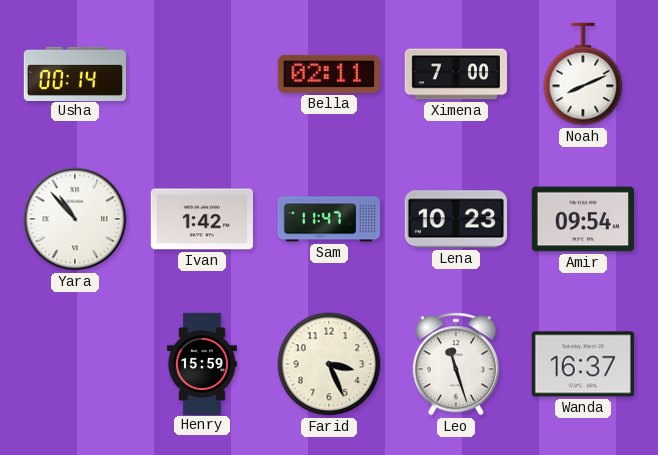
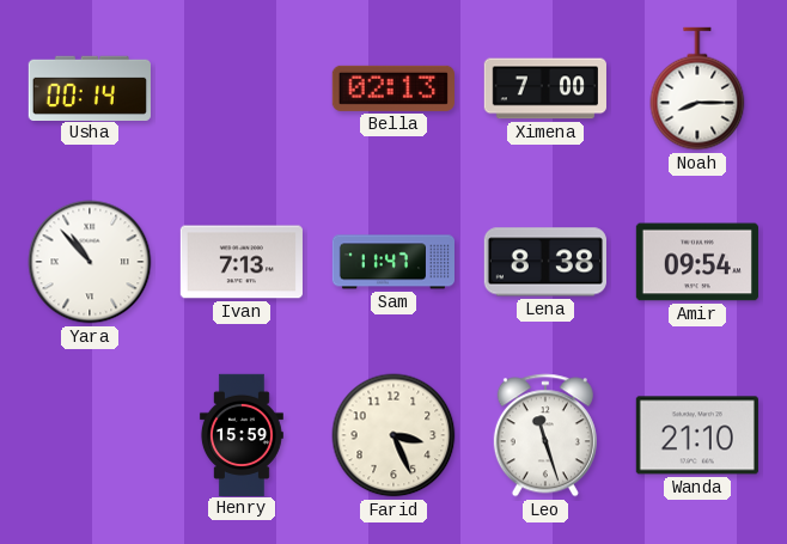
Bella: 02:11 -> 02:13 (393, 88)
Noah: 8:11 -> 8:15 (697, 88)
Ivan: 1:42 -> 7:13 (242, 262)
Lena: 10:23 -> 8:38 (545, 262)
Wanda: 16:37 -> 21:10 (697, 435)
